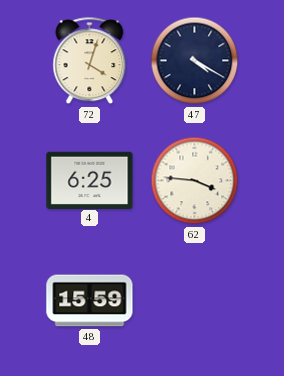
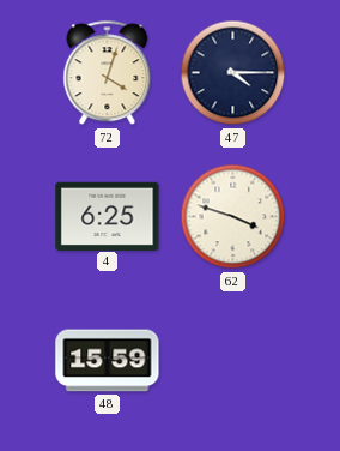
47: 4:20 -> 4:15 (233, 73)
62: 3:46 -> 3:48 (233, 217)
